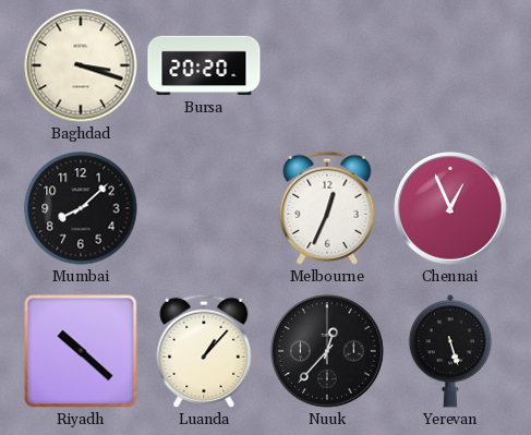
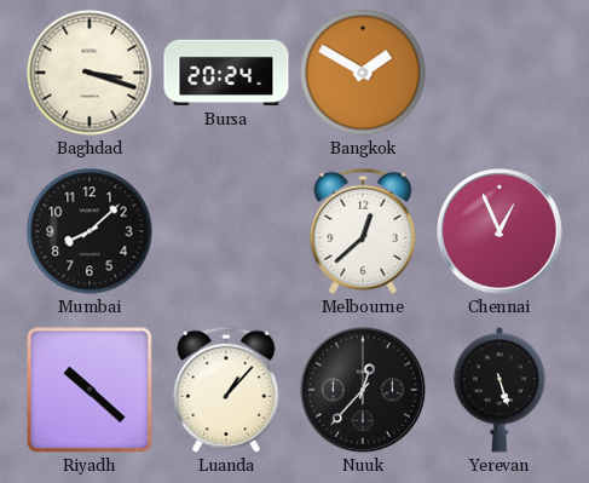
Bursa: 20:20 -> 20:24 (226, 73)
Bangkok: none -> 1:50 (363, 73)
Melbourne: 12:34 -> 12:38 (363, 231)
